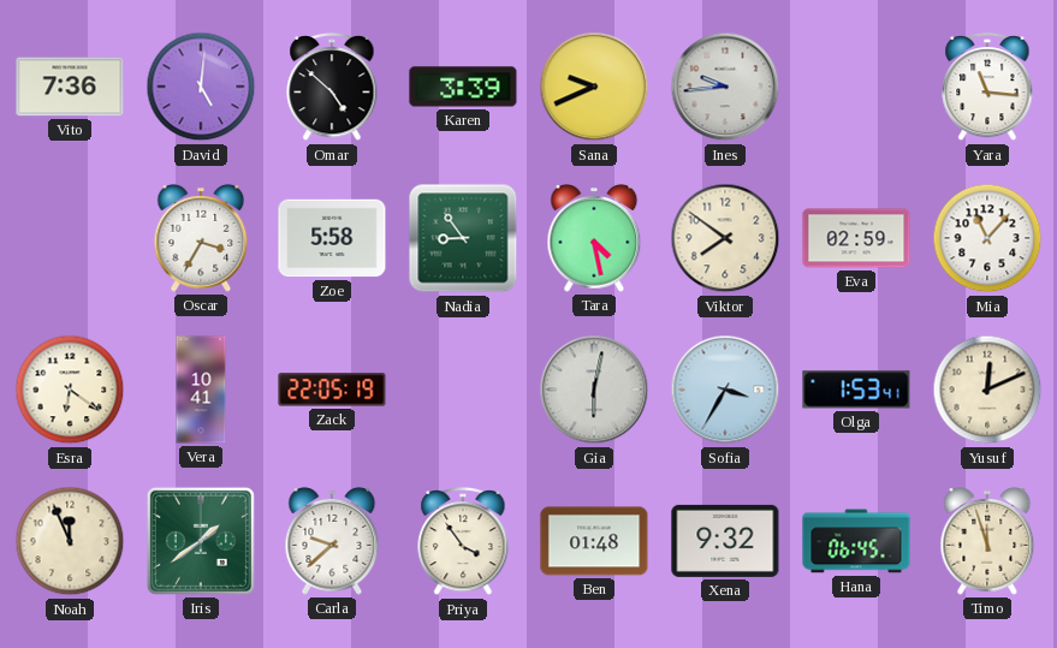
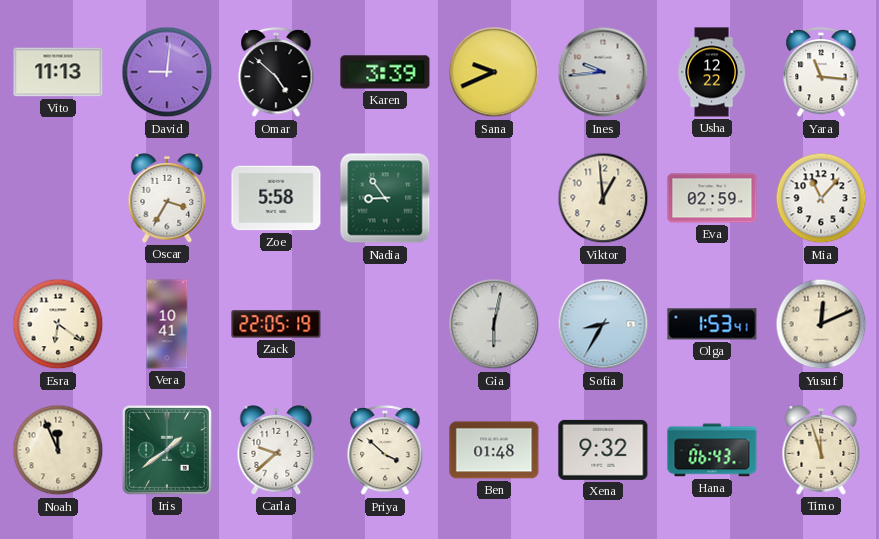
Vito: 7:36 -> 11:13 (58, 72)
David: 5:01 -> 9:01 (167, 72)
Usha: none -> 12:22 (711, 72)
Tara: 4:28 -> none (594, 239)
Viktor: 7:51 -> 12:59 (603, 198)
Sofia: 3:35 -> 8:35 (603, 324)
Priya: 3:54 -> 3:52 (385, 451)
Hana: 06:45 -> 06:43 (712, 450)
